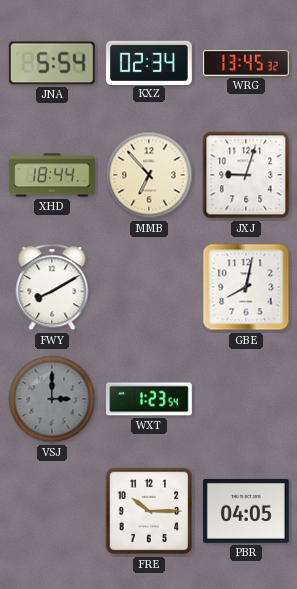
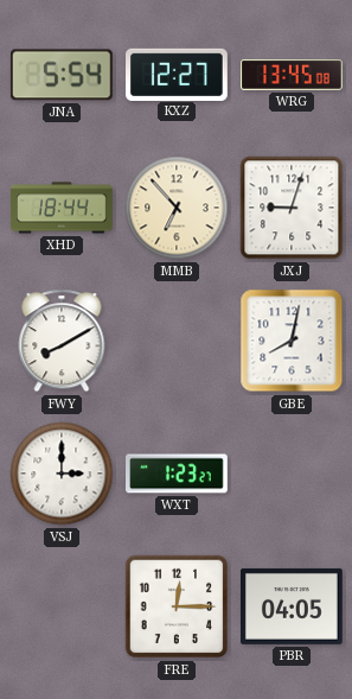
KXZ: 02:34 -> 12:27 (178, 74)
WRG: 13:45:32 -> 13:45:08 (292, 75)
VSJ dial: grey -> white (62, 474)
WXT: 1:23:54 -> 1:23:27 (178, 474)
FRE: 10:15 -> 12:15 (177, 606)
